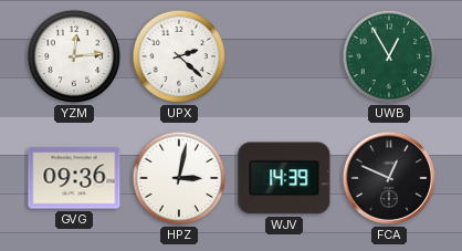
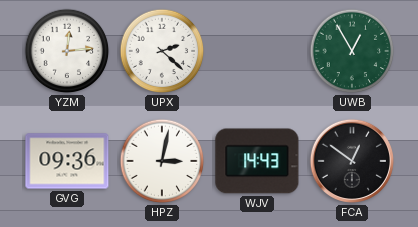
WJV: 14:39 -> 14:43 (257, 161)
FCA: 12:49 -> 12:51 (352, 161)
